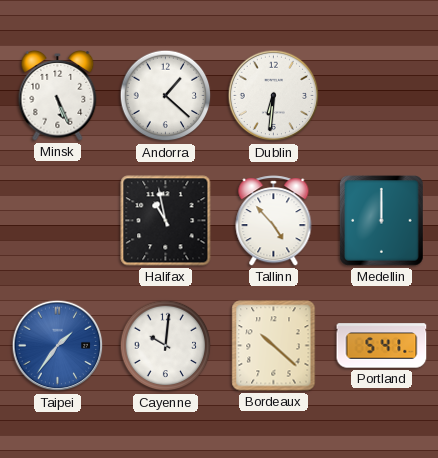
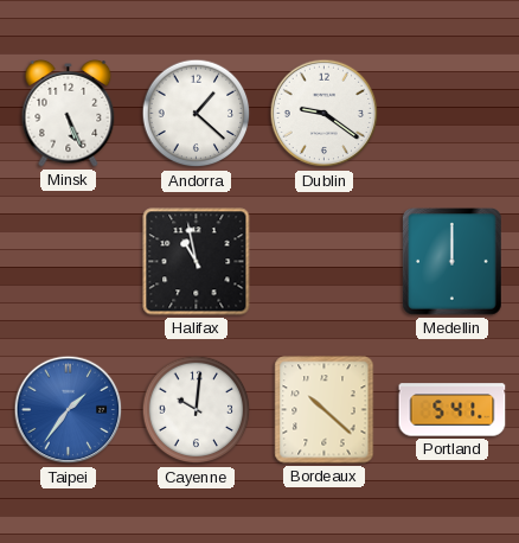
Dublin: 6:31 -> 9:21 (325, 114)
Tallinn: 4:53 -> none (274, 221)
